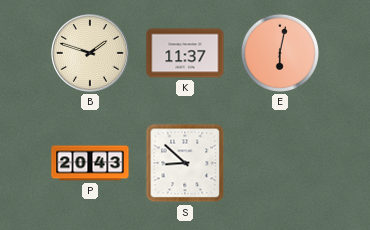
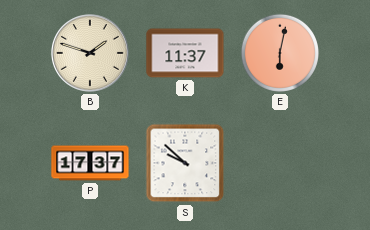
P: 20:43 -> 17:37 (90, 163)
S: 8:52 -> 9:52 (185, 163)
